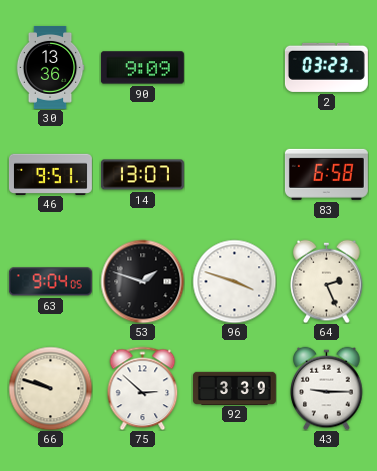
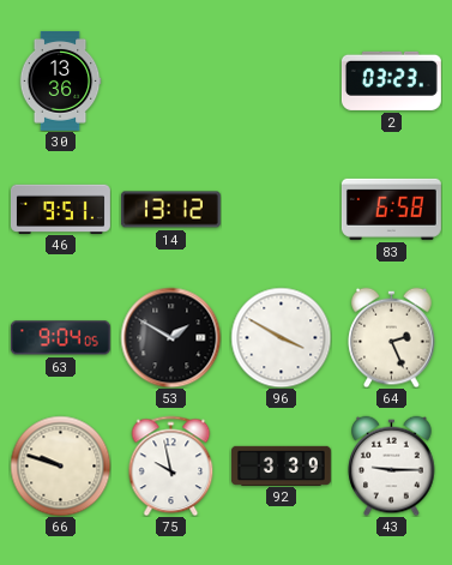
90: 9:09 -> none (142, 68)
14: 13:07 -> 13:12 (170, 210)
53: 1:48 -> 1:50 (170, 337)
96: 3:48 -> 3:50 (281, 337)
75: 2:52 -> 9:58 (171, 465)
